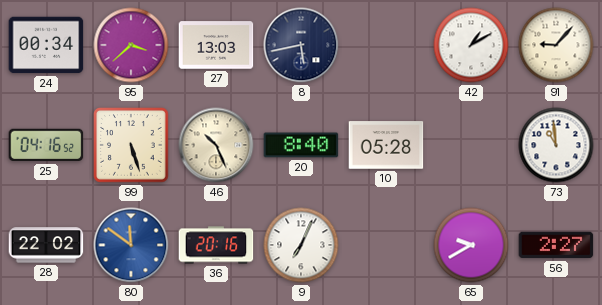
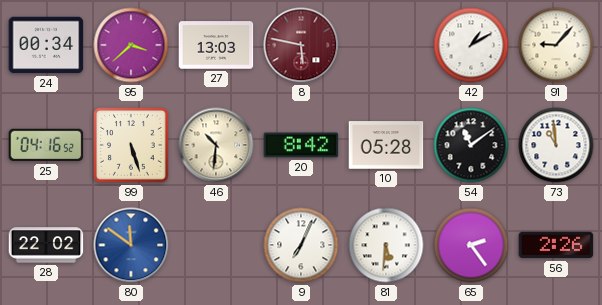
8: 5:43 -> 5:47 (301, 45)
8 dial: navy -> burgundy (301, 45)
46: 10:26 -> 10:31 (216, 145)
20: 8:40 -> 8:42 (301, 145)
54: none -> 11:09 (471, 145)
36: 20:16 -> none (216, 245)
81: none -> 5:31 (386, 245)
65: 9:40 -> 2:24 (471, 245)
56: 2:27 -> 2:26 (556, 245)
